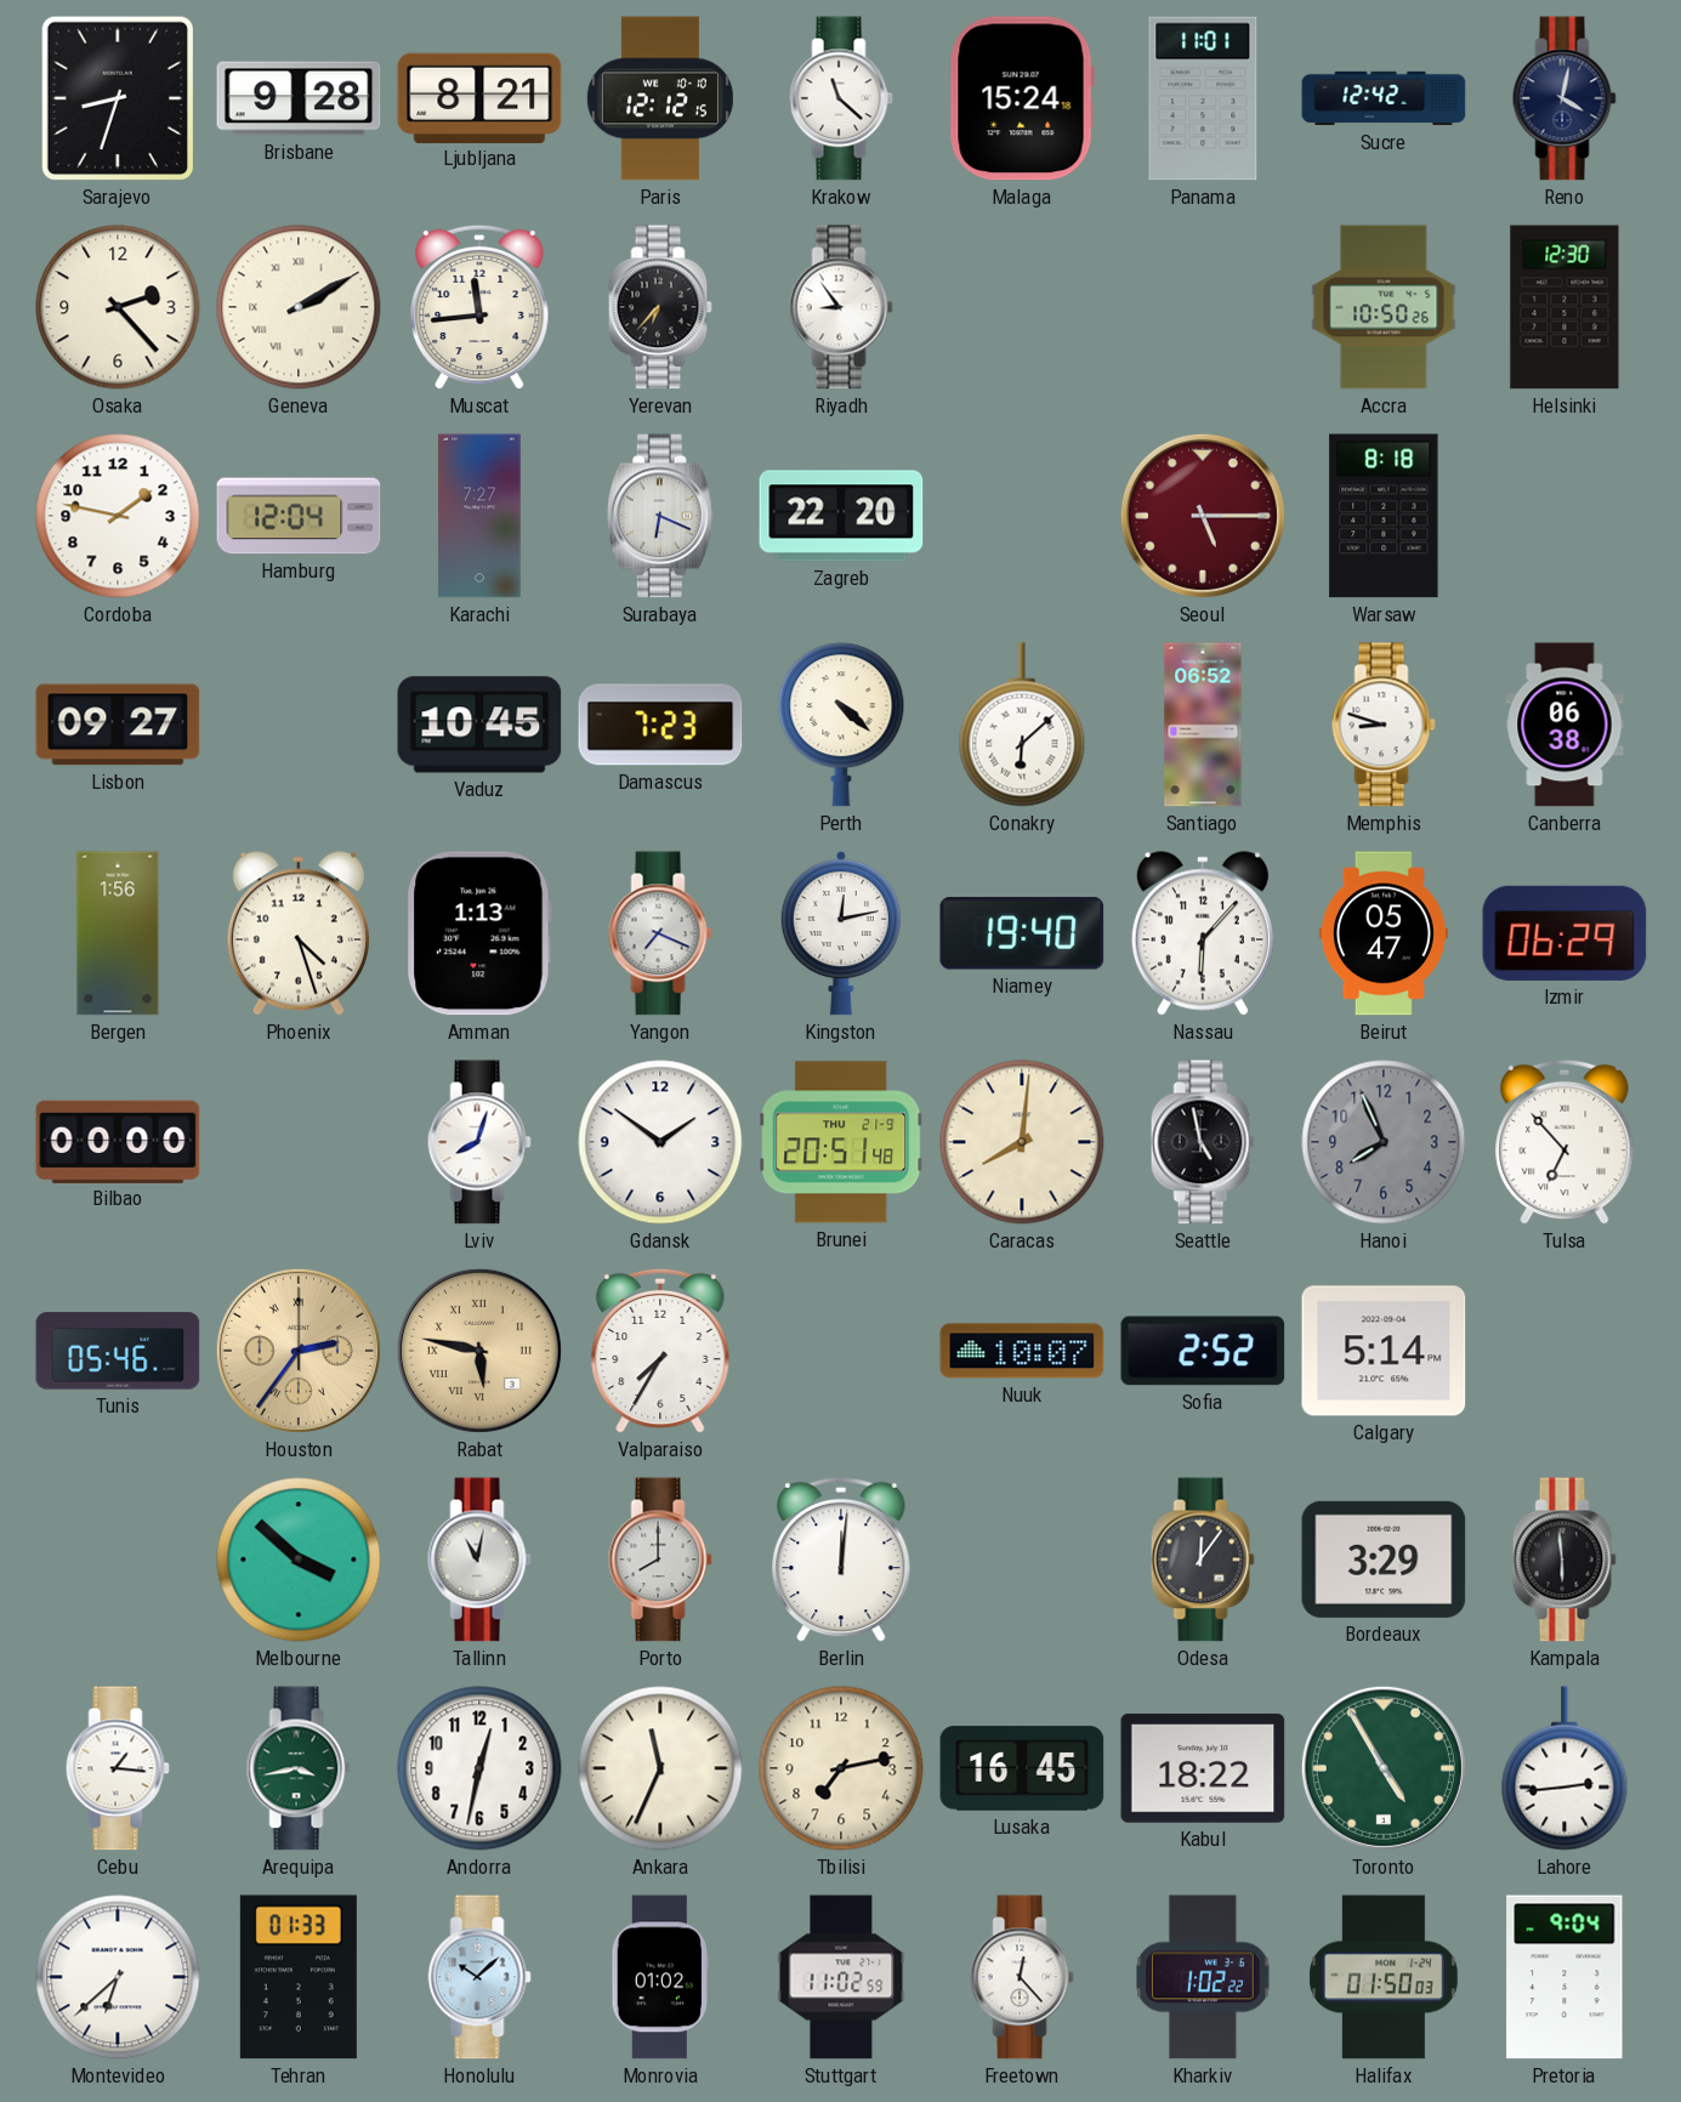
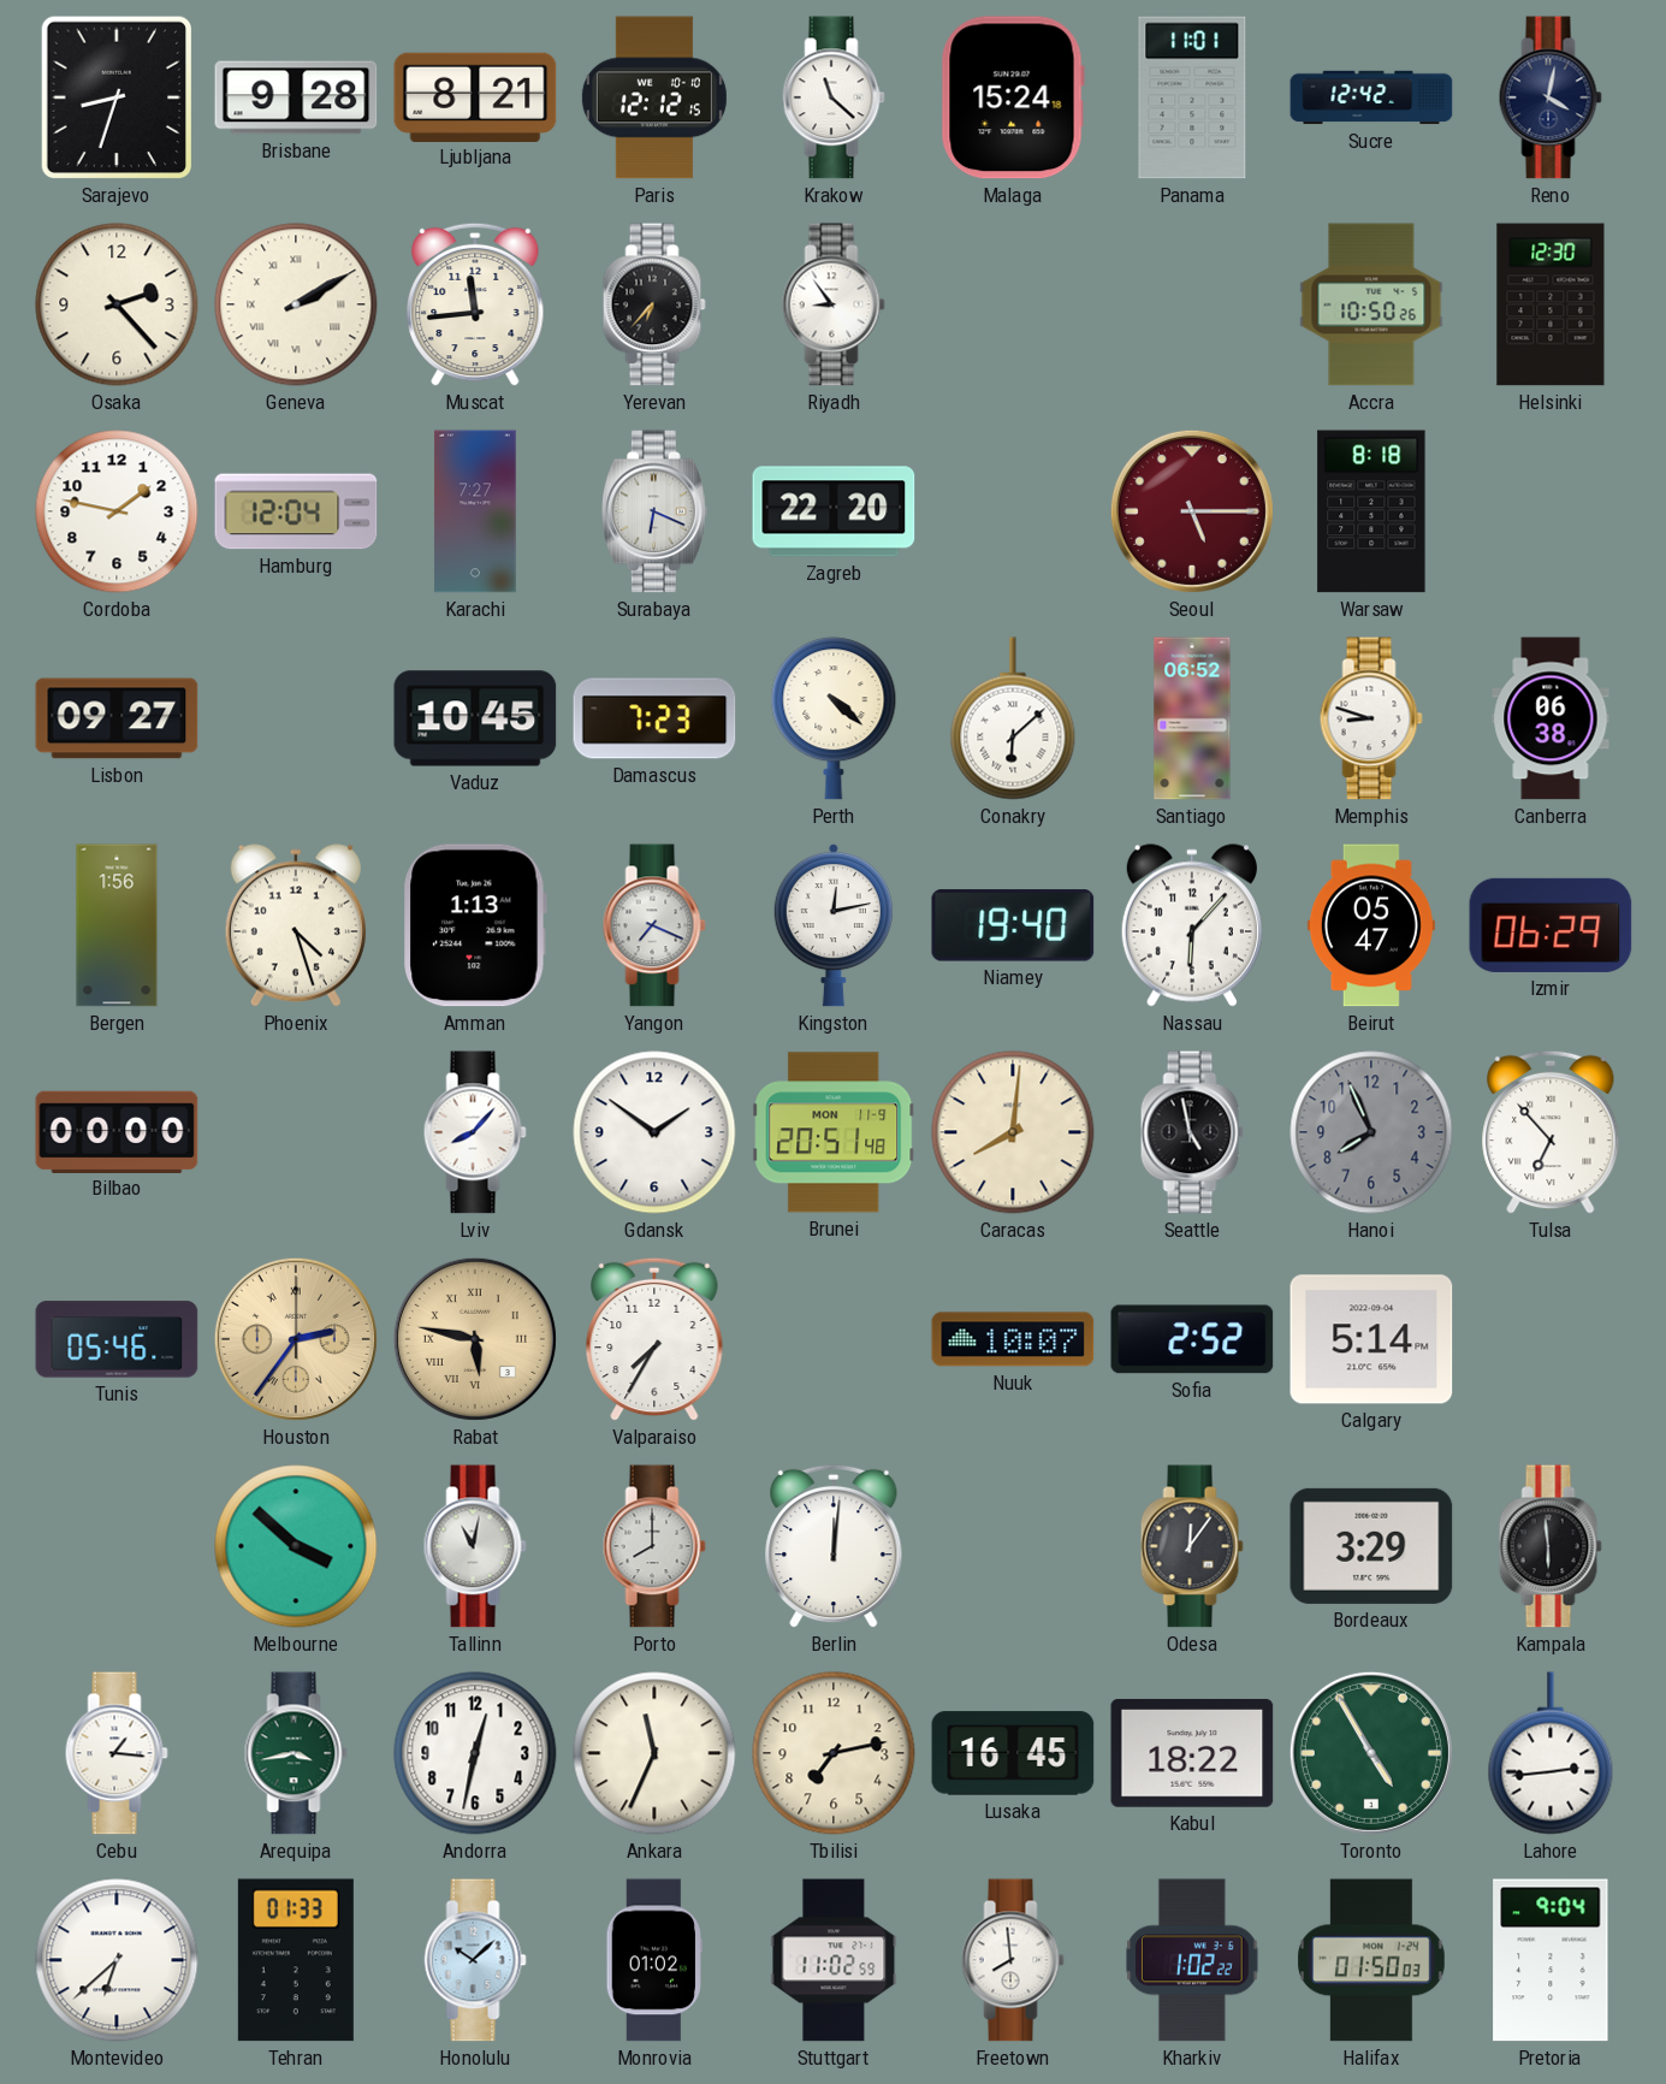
Lviv: 8:03 -> 8:07 (475, 1132)
Brunei date: THU 21-9 -> MON 11-9 (834, 1132)
Freetown: 12:23 -> 7:59 (1013, 1960)
